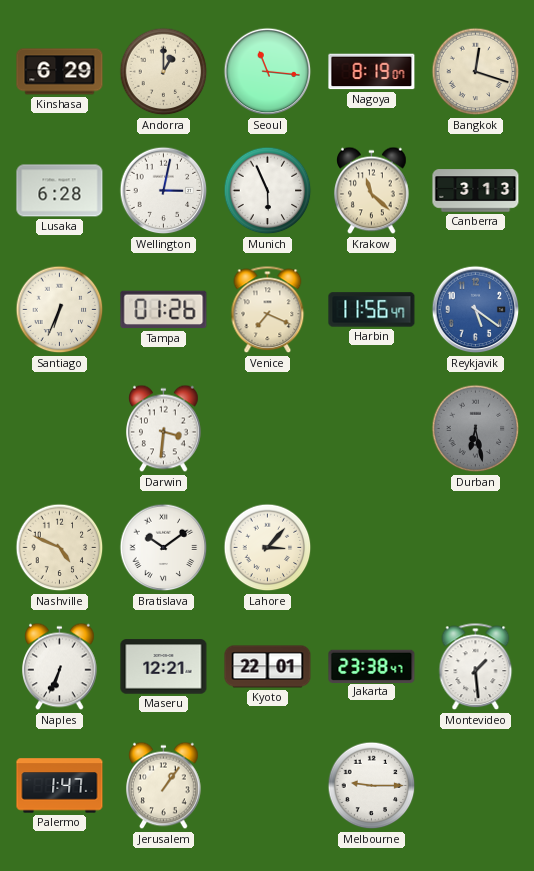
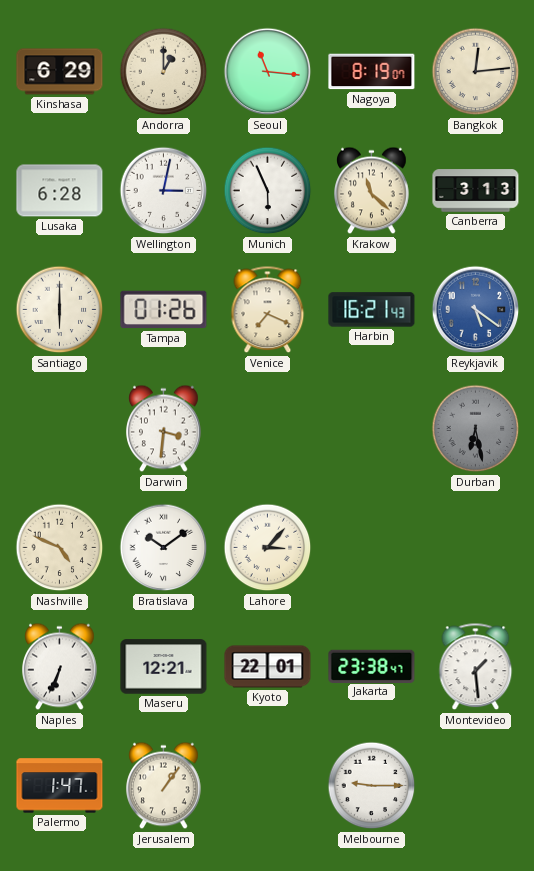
Bangkok: 12:18 -> 12:14 (476, 72)
Santiago: 6:34 -> 6:00 (60, 310)
Harbin: 11:56 -> 16:21 (372, 310)
